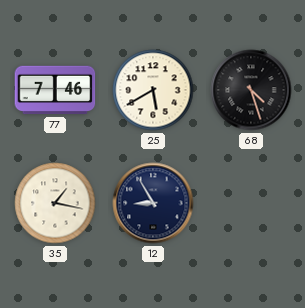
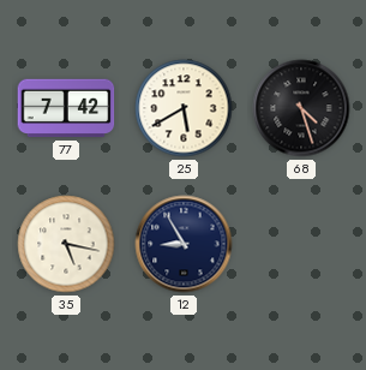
77: 7:46 -> 7:42 (66, 108)
35: 1:17 -> 5:17 (66, 244)
